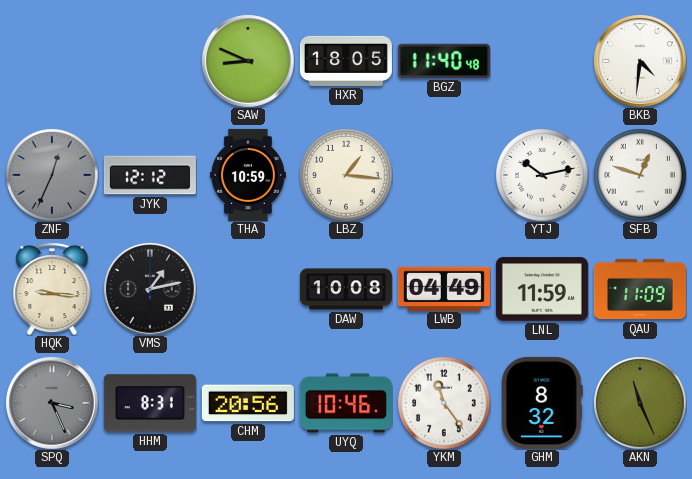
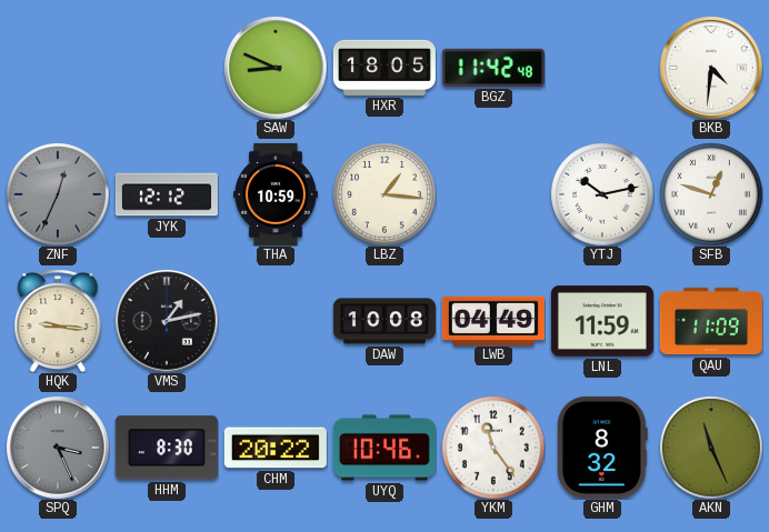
BGZ: 11:40 -> 11:42 (493, 68)
HHM: 8:31 -> 8:30 (167, 448)
CHM: 20:56 -> 20:22 (276, 448)
